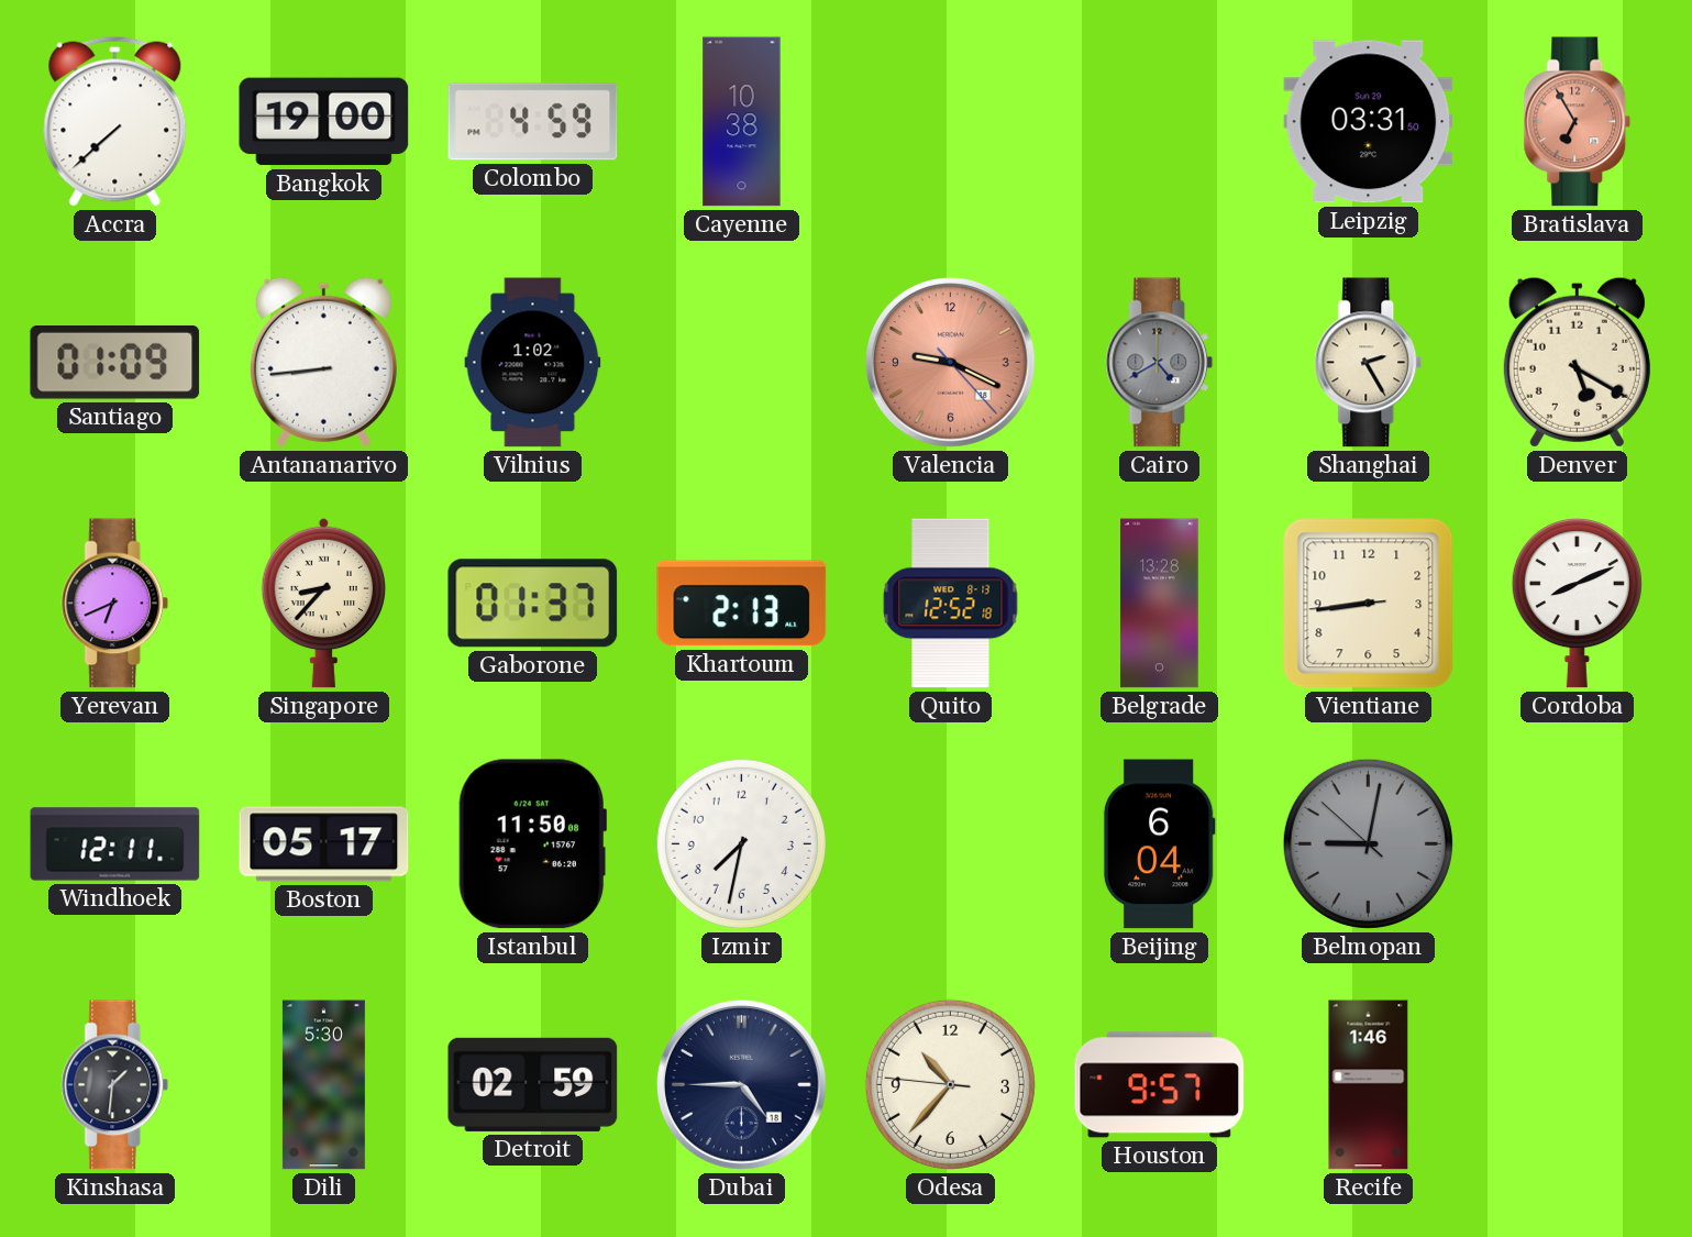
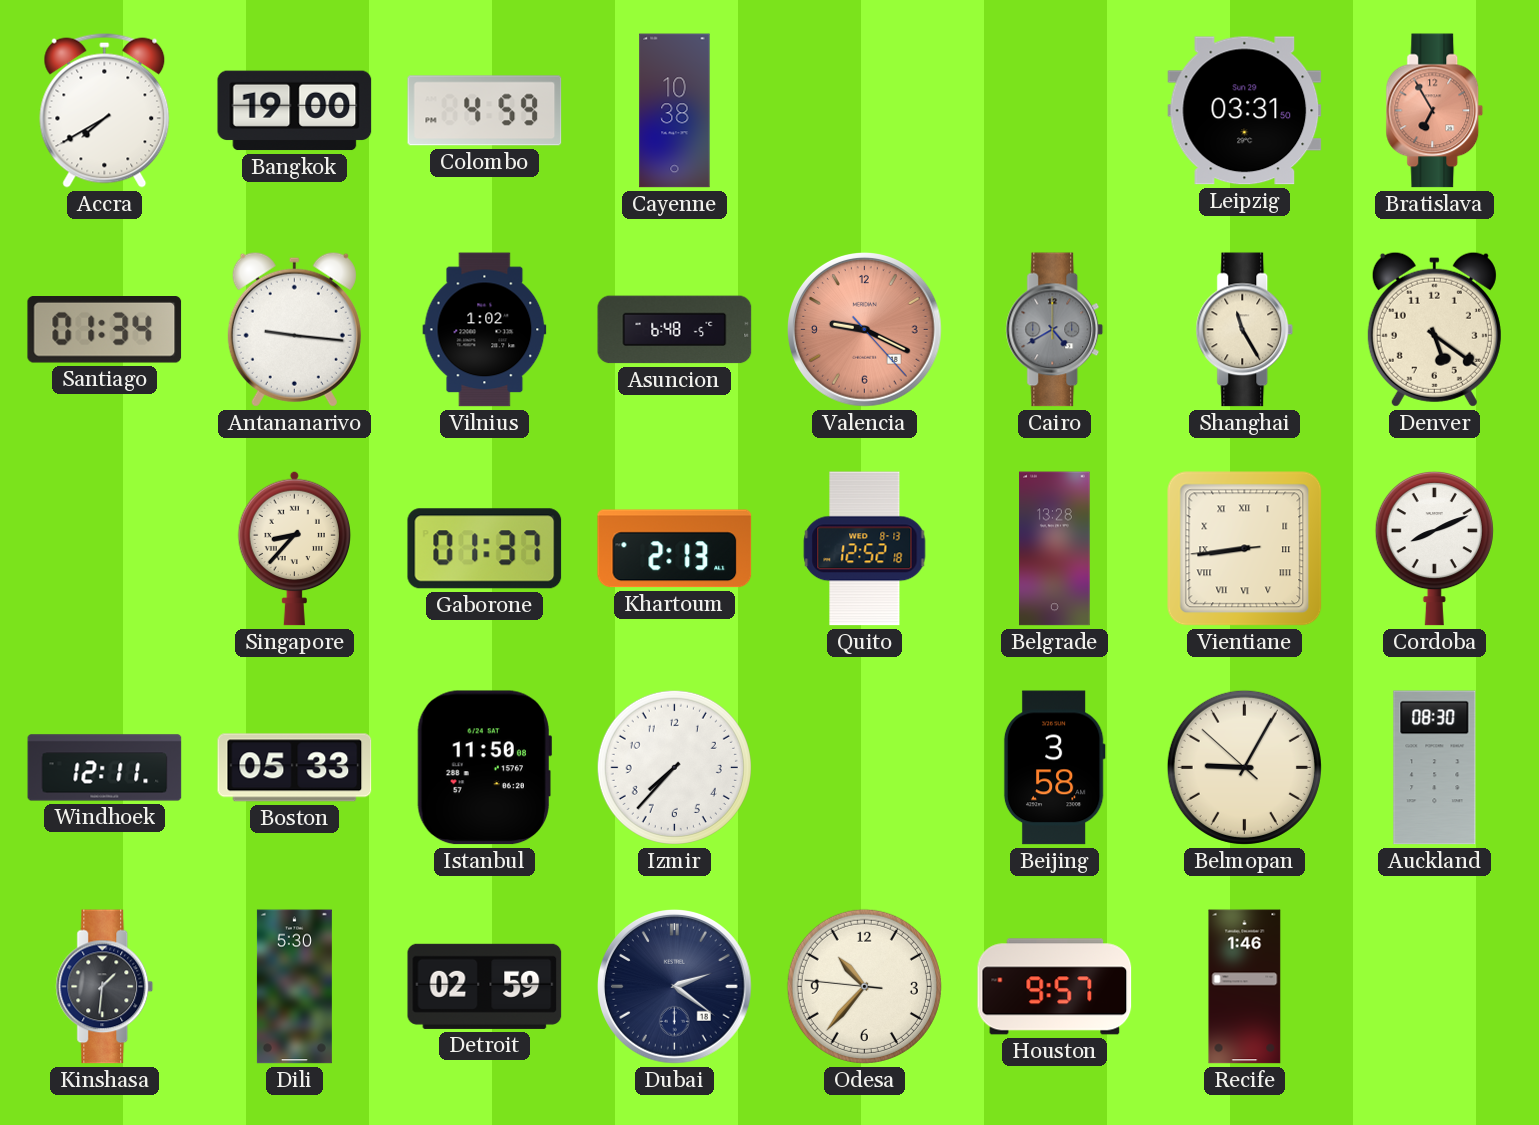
Accra: 7:38 -> 7:40 (105, 110)
Santiago: 01:09 -> 01:34 (105, 330)
Antananarivo: 8:44 -> 9:16 (294, 329)
Asuncion: none -> 6:48 (675, 330)
Shanghai: 2:25 -> 11:25 (1245, 330)
Denver: 5:20 -> 5:21 (1434, 329)
Yerevan: 6:41 -> none (115, 604)
Vientiane numerals: Arabic -> Roman (1245, 549)
Boston: 05:17 -> 05:33 (295, 768)
Izmir: 7:32 -> 7:37 (674, 767)
Beijing: 6:04 -> 3:58 (1054, 768)
Belmopan: 9:01 -> 9:04 (1244, 767)
Belmopan dial: grey -> cream (1244, 767)
Auckland: none -> 08:30 (1435, 768)
Dubai: 4:45 -> 2:21 (675, 987)
